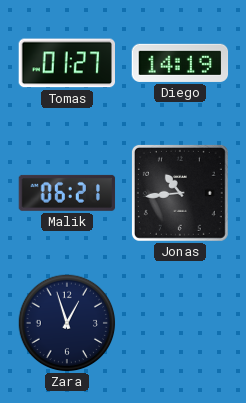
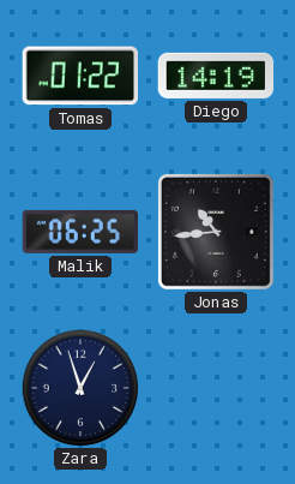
Tomas: 01:27 -> 01:22 (79, 76)
Malik: 06:21 -> 06:25 (80, 232)
